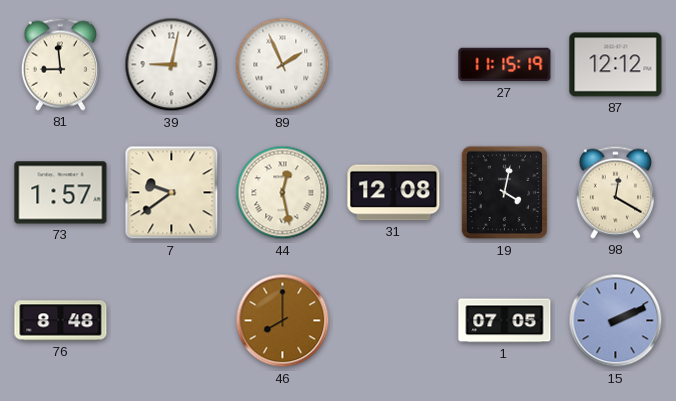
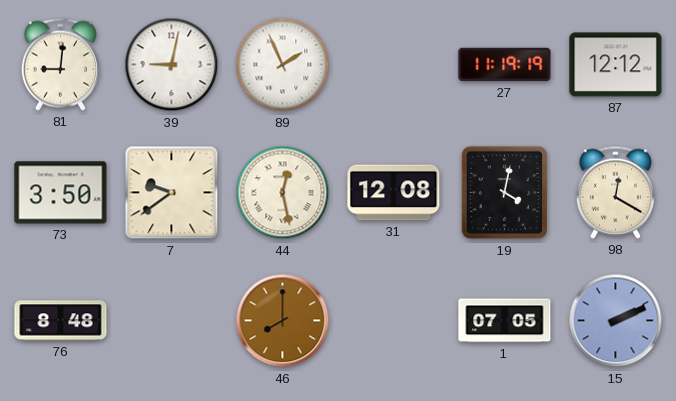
81: 8:59 -> 9:01 (60, 64)
27: 11:15 -> 11:19 (505, 65)
73: 1:57 -> 3:50 (61, 193)
